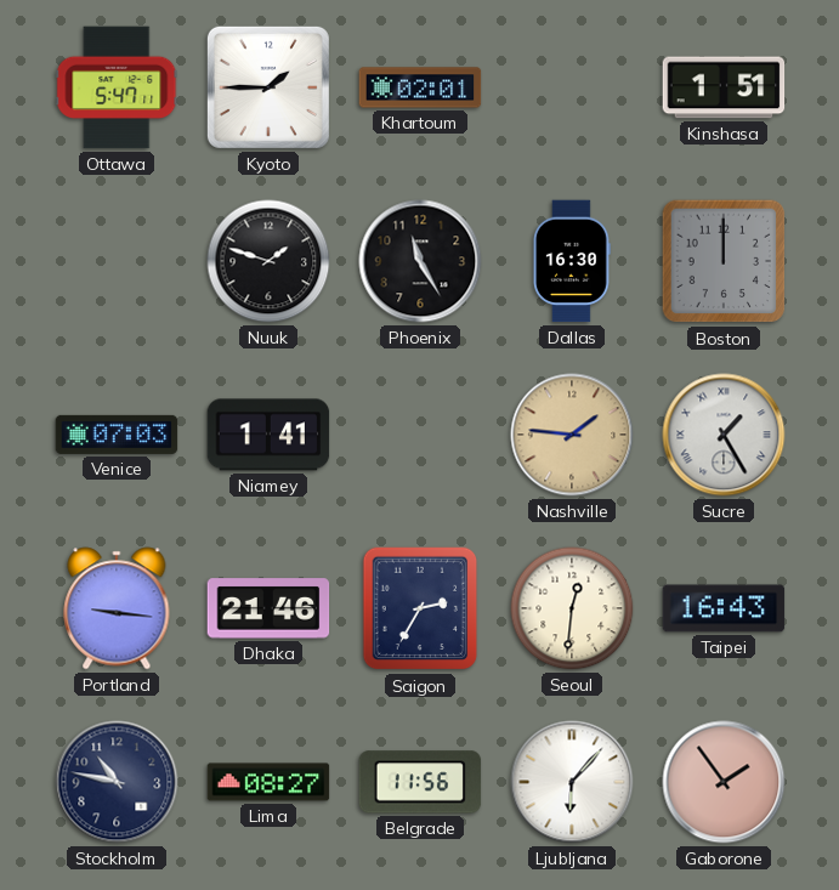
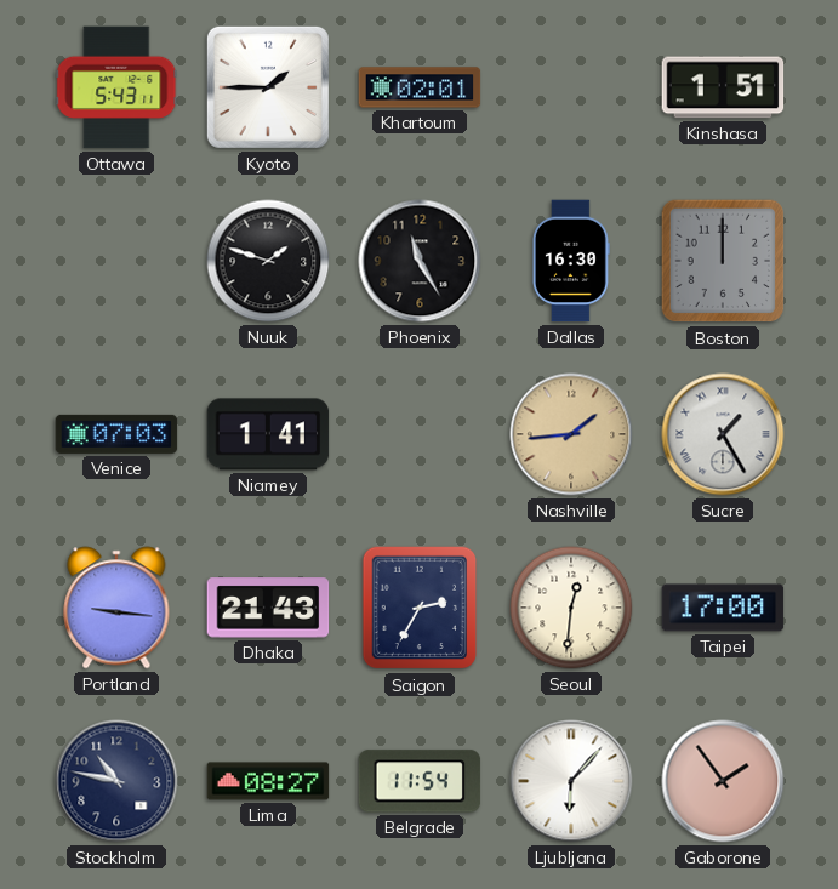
Ottawa: 5:47 -> 5:43 (116, 87)
Nashville: 1:46 -> 1:44 (571, 434)
Dhaka: 21:46 -> 21:43 (268, 608)
Taipei: 16:43 -> 17:00 (723, 608)
Belgrade: 11:56 -> 11:54 (420, 781)
